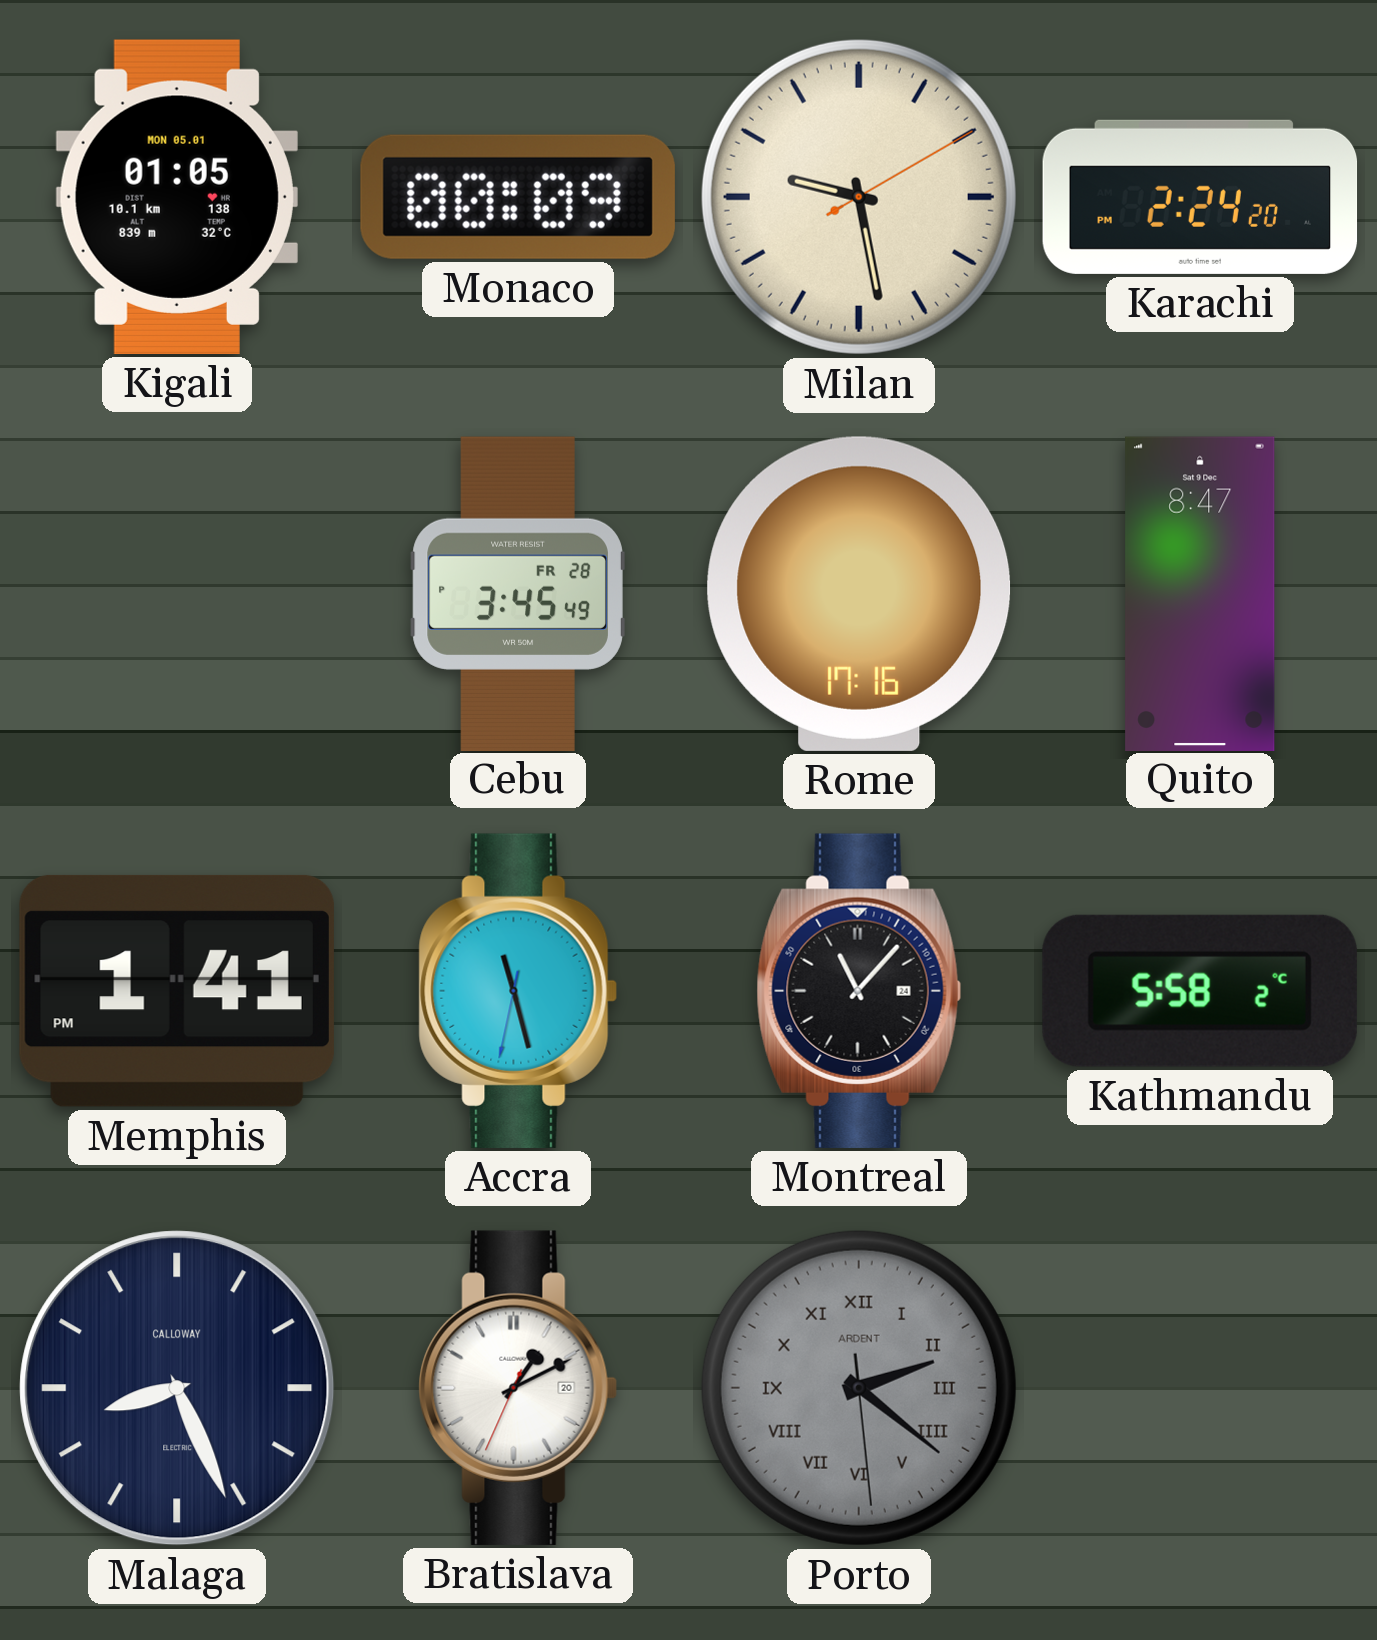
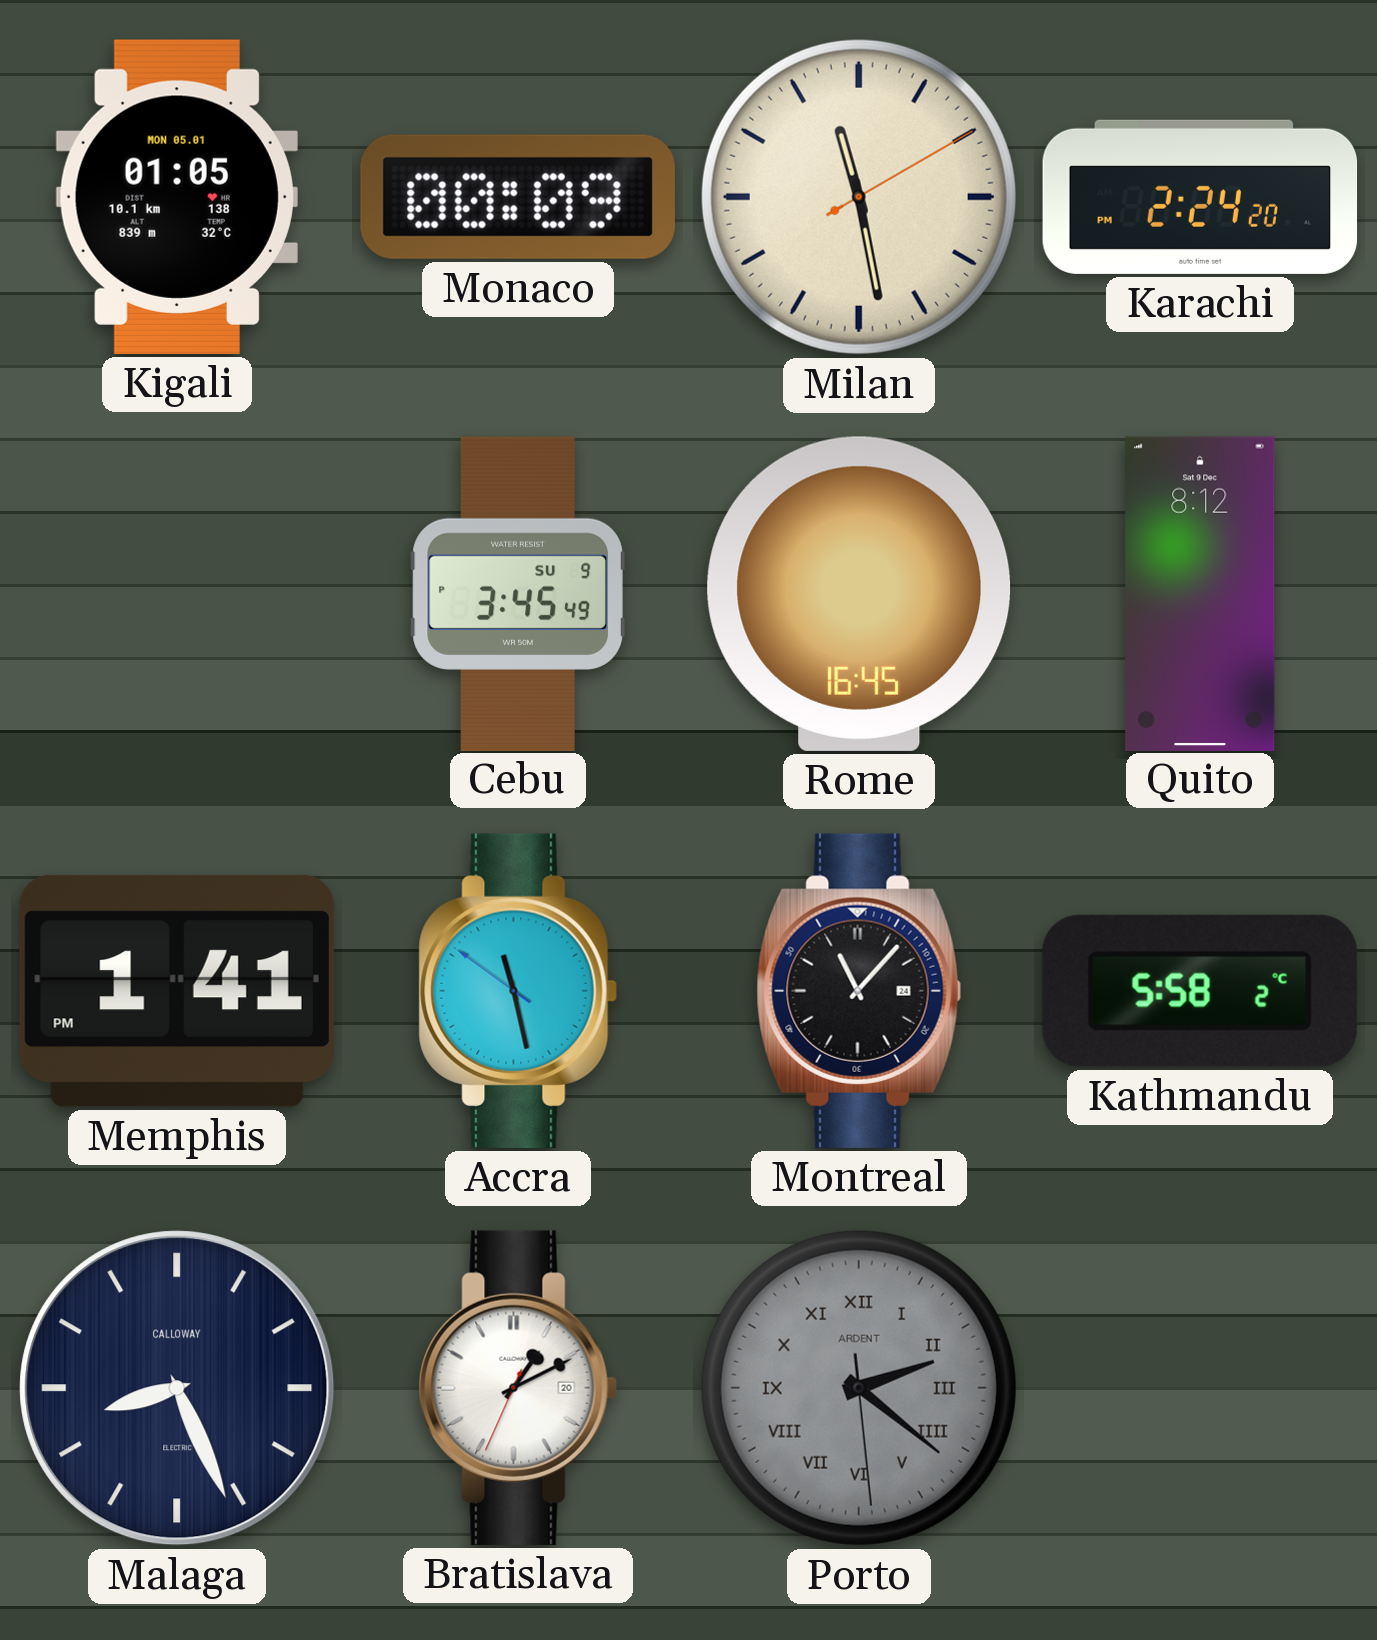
Milan: 9:28 -> 11:28 (859, 197)
Cebu date: FR 28 -> SU 9 (518, 593)
Rome: 17:16 -> 16:45 (859, 594)
Quito: 8:47 -> 8:12 (1200, 593)
Accra: 11:27:32 -> 11:27:51 (518, 991)
